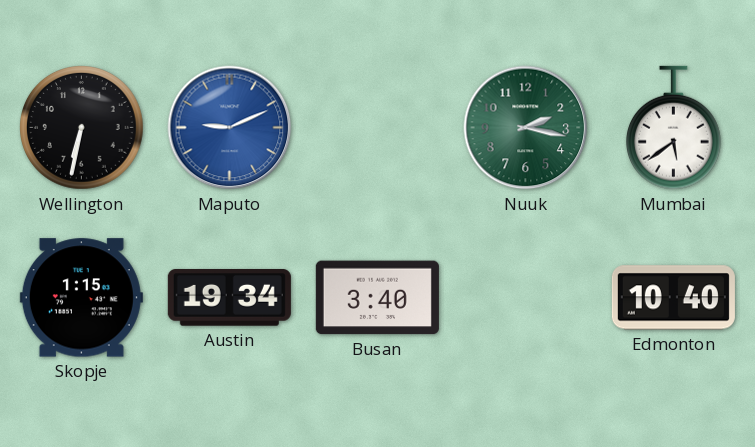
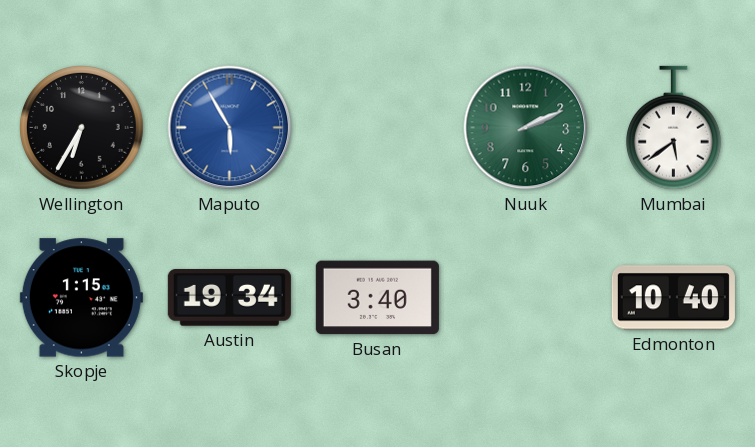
Wellington: 6:32 -> 6:35 (82, 128)
Maputo: 9:11 -> 5:55 (230, 128)
Nuuk: 2:17 -> 2:11 (526, 128)
